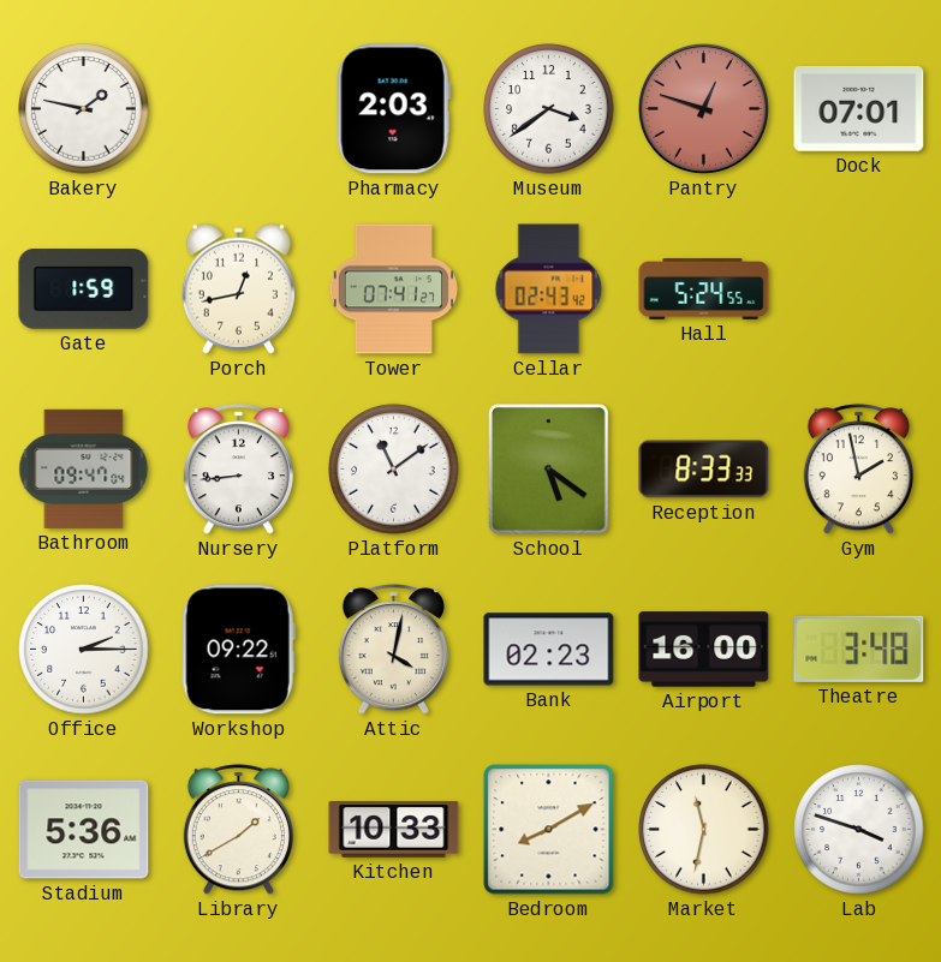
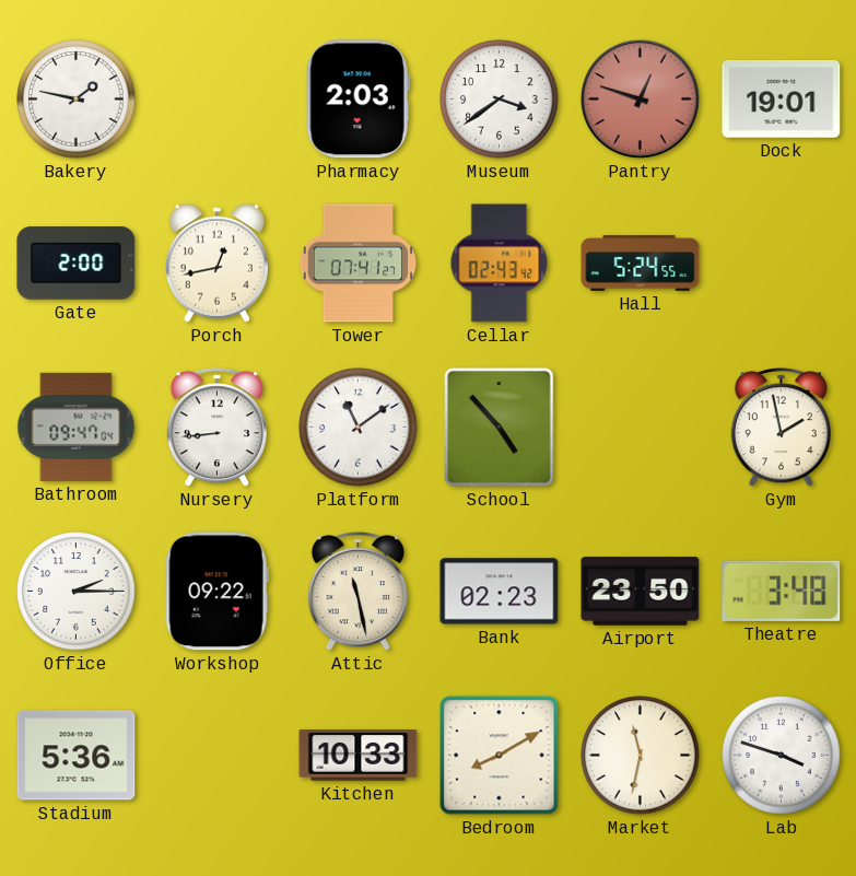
Dock: 07:01 -> 19:01 (782, 100)
Gate: 1:59 -> 2:00 (77, 264)
School: 5:21 -> 4:53 (500, 428)
Reception: 8:33 -> none (704, 470)
Attic: 4:02 -> 11:28 (357, 592)
Airport: 16:00 -> 23:50 (641, 592)
Library: 1:40 -> none (238, 830)
